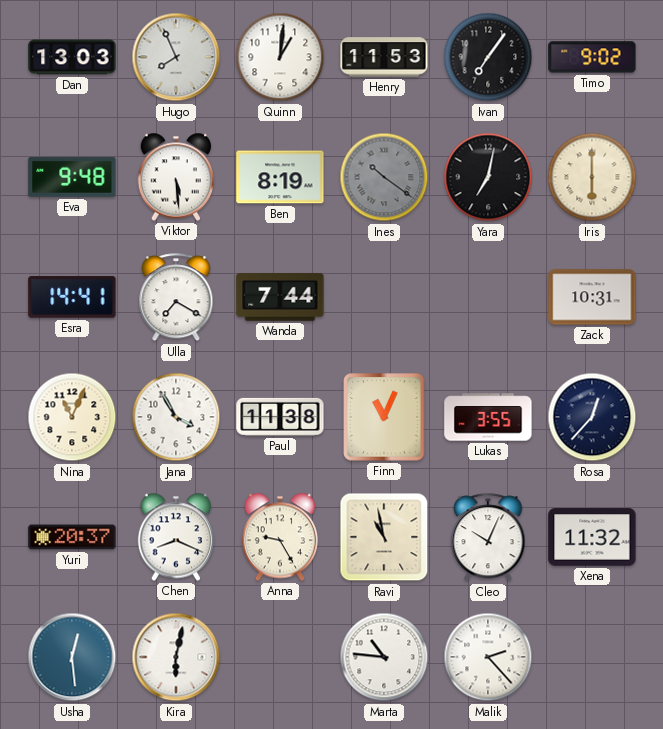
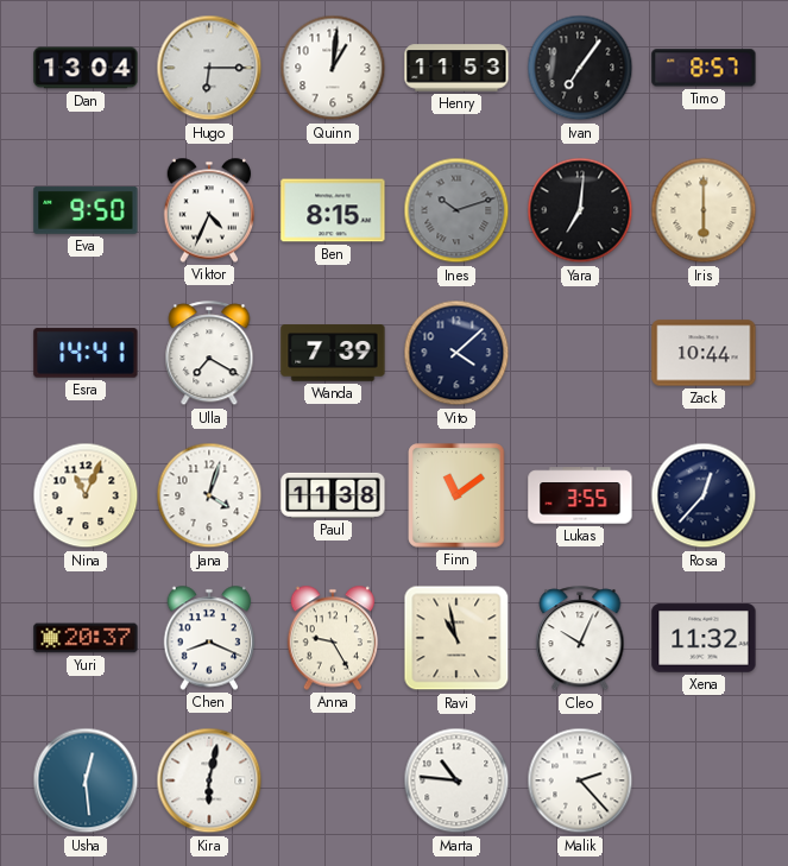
Dan: 13:03 -> 13:04 (86, 68)
Hugo: 7:56 -> 6:15 (209, 68)
Timo: 9:02 -> 8:57 (704, 68)
Eva: 9:48 -> 9:50 (86, 210)
Viktor: 5:29 -> 4:34 (209, 210)
Ben: 8:19 -> 8:15 (333, 210)
Ines: 10:21 -> 10:12 (456, 210)
Yara: 7:02 -> 7:01 (580, 210)
Wanda: 7:44 -> 7:39 (333, 353)
Vito: none -> 4:08 (456, 353)
Zack: 10:31 -> 10:44 (704, 353)
Jana: 3:55 -> 4:03 (209, 495)
Finn: 11:04 -> 11:09 (456, 495)
